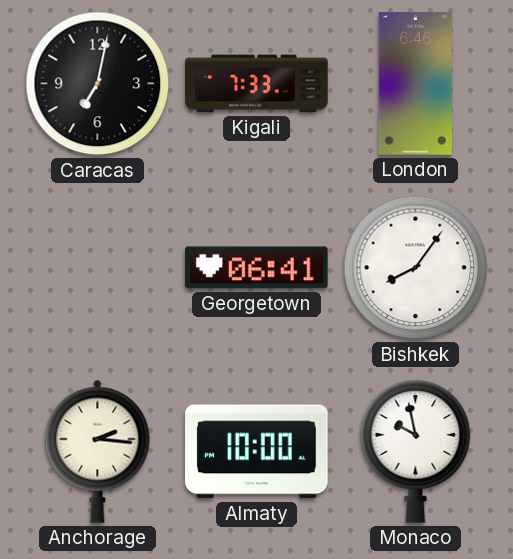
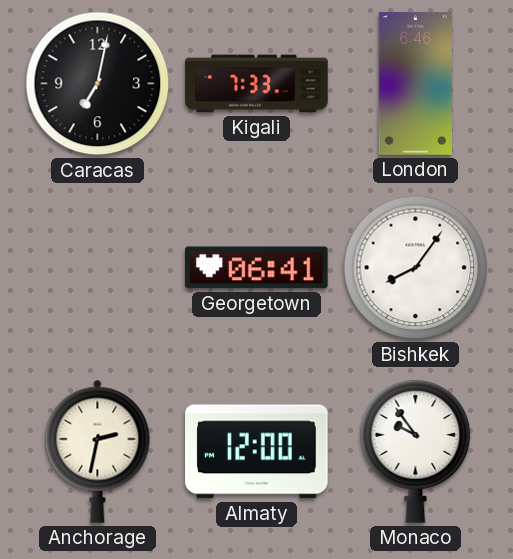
Anchorage: 2:16 -> 2:32 (98, 451)
Almaty: 10:00 -> 12:00 (257, 452)
Monaco: 9:58 -> 9:54 (416, 451)
